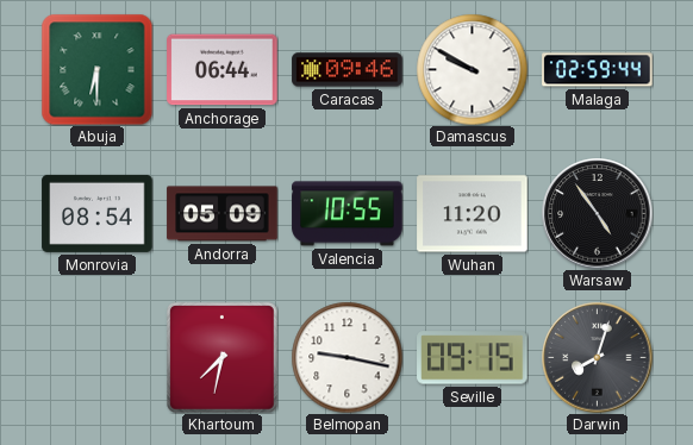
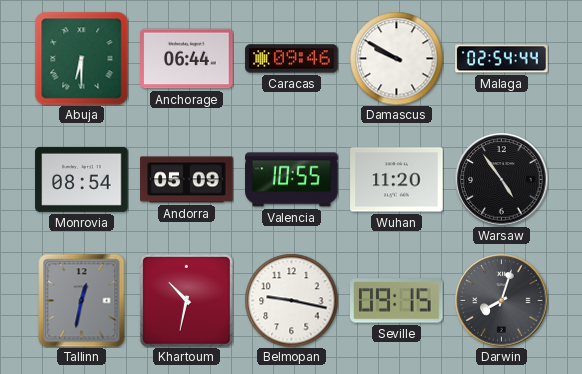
Malaga: 02:59 -> 02:54 (502, 59)
Tallinn: none -> 12:32 (82, 300)
Khartoum: 7:32 -> 10:32 (186, 300)
